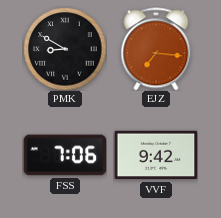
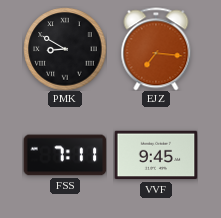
FSS: 7:06 -> 7:11 (65, 155)
VVF: 9:42 -> 9:45 (156, 155)
